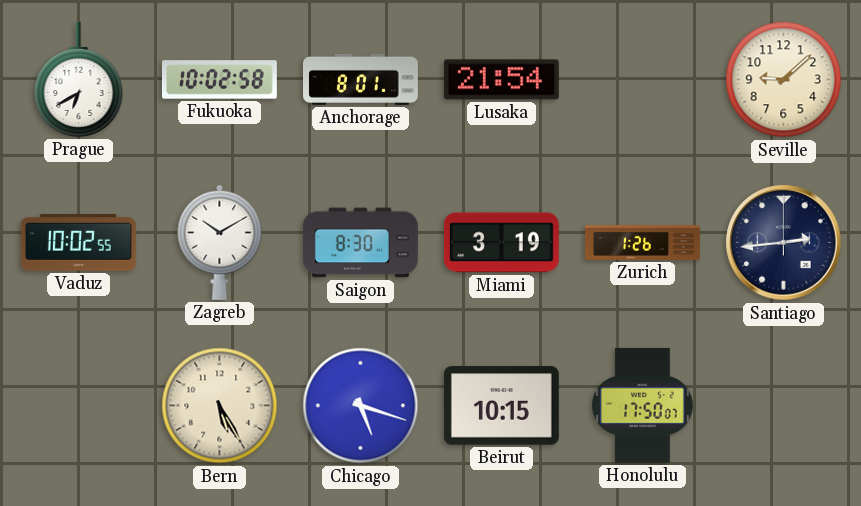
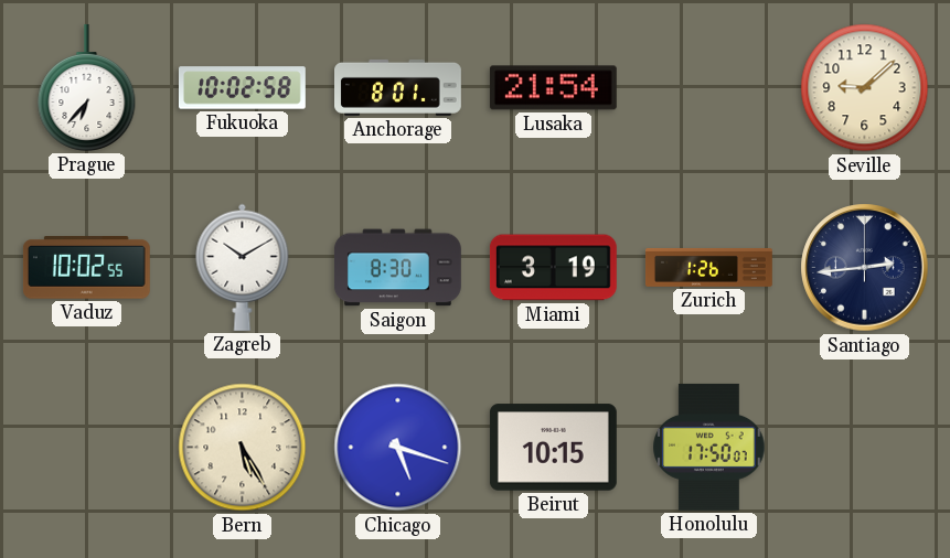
Prague: 6:40 -> 6:37 (87, 87)
